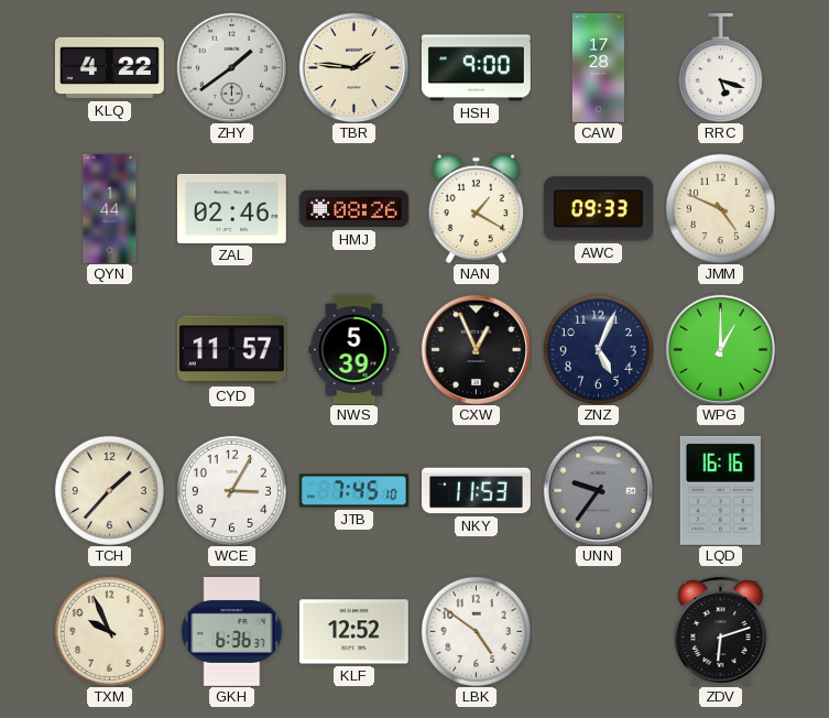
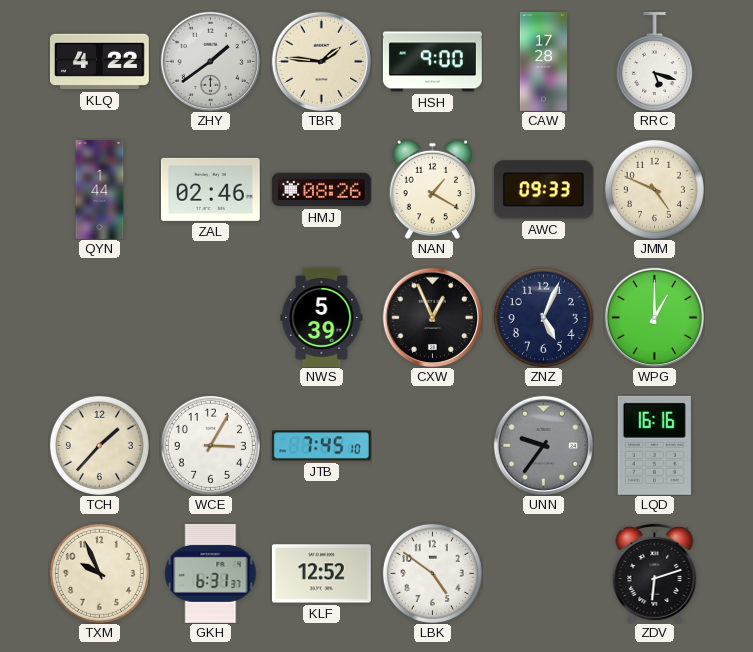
CYD: 11:57 -> none (231, 350)
NKY: 11:53 -> none (476, 491)
GKH: 6:36 -> 6:31 (211, 573)
